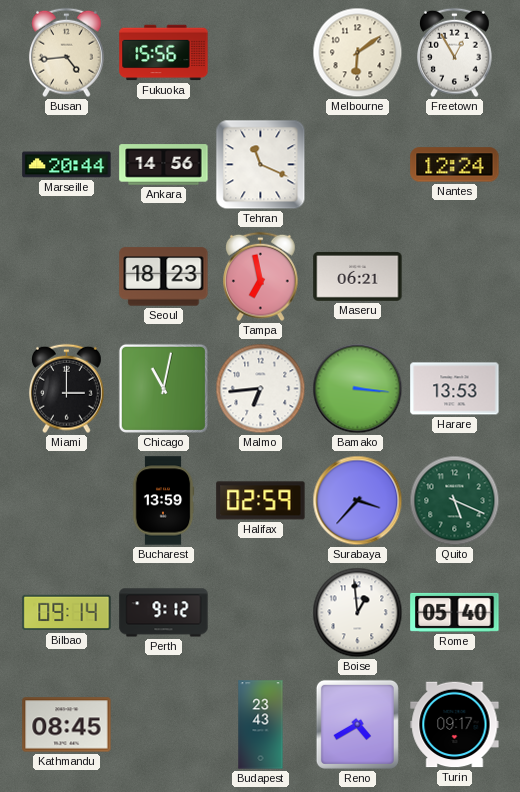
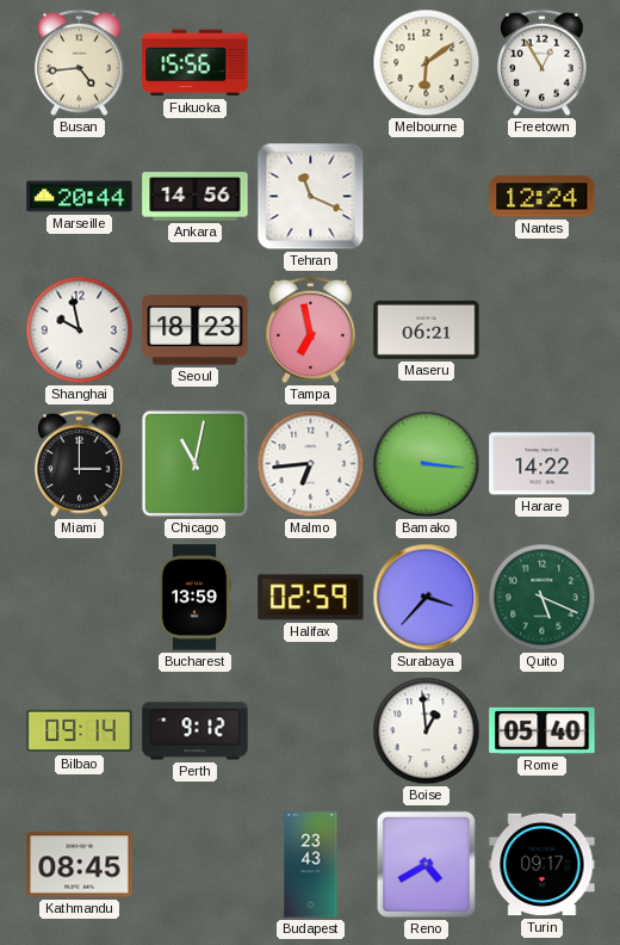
Shanghai: none -> 9:58 (80, 331)
Harare: 13:53 -> 14:22 (542, 464)
